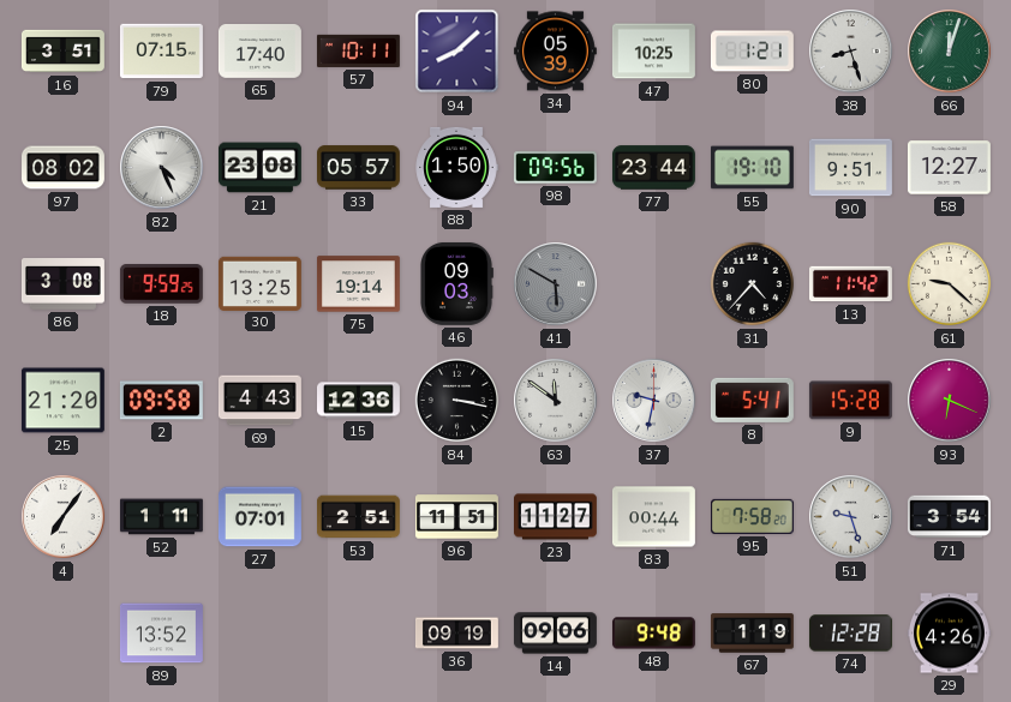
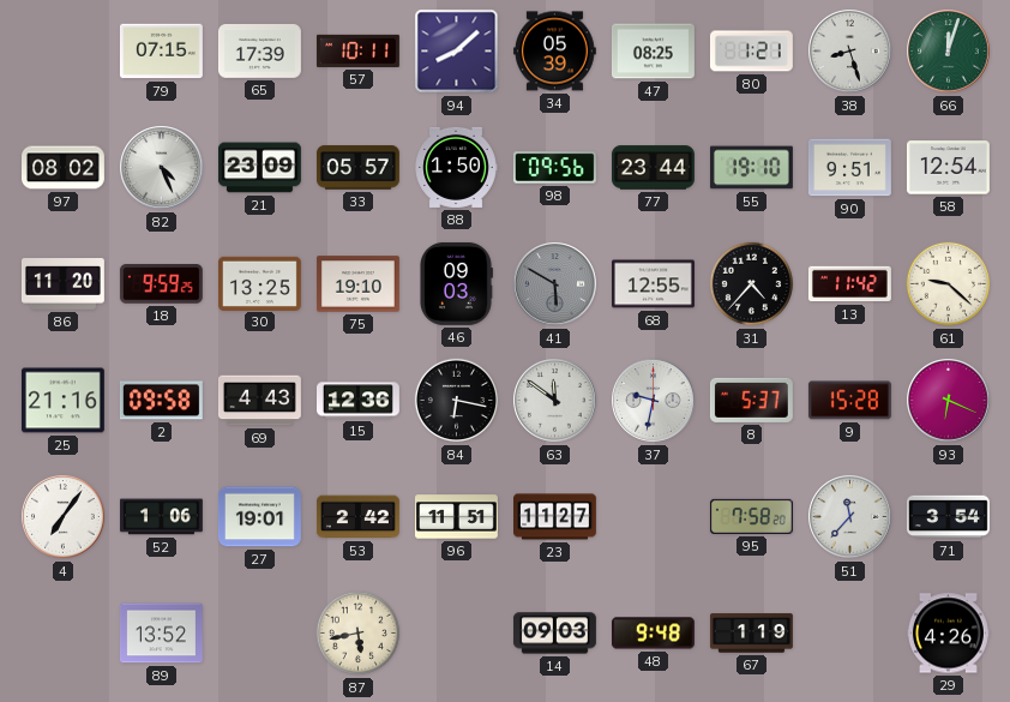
16: 3:51 -> none (62, 52)
65: 17:40 -> 17:39 (259, 52)
47: 10:25 -> 08:25 (653, 52)
21: 23:08 -> 23:09 (260, 168)
58: 12:27 -> 12:54 (948, 168)
86: 3:08 -> 11:20 (64, 284)
75: 19:14 -> 19:10 (357, 284)
68: none -> 12:55 (653, 284)
25: 21:20 -> 21:16 (62, 401)
84: 3:17 -> 6:17 (457, 401)
8: 5:41 -> 5:37 (751, 400)
52: 1:11 -> 1:06 (161, 517)
27: 07:01 -> 19:01 (259, 517)
53: 2:51 -> 2:42 (359, 517)
83: 00:44 -> none (653, 517)
51: 9:27 -> 11:37 (850, 517)
87: none -> 5:43 (359, 634)
36: 09:19 -> none (457, 634)
14: 09:06 -> 09:03 (554, 634)
74: 12:28 -> none (850, 634)
